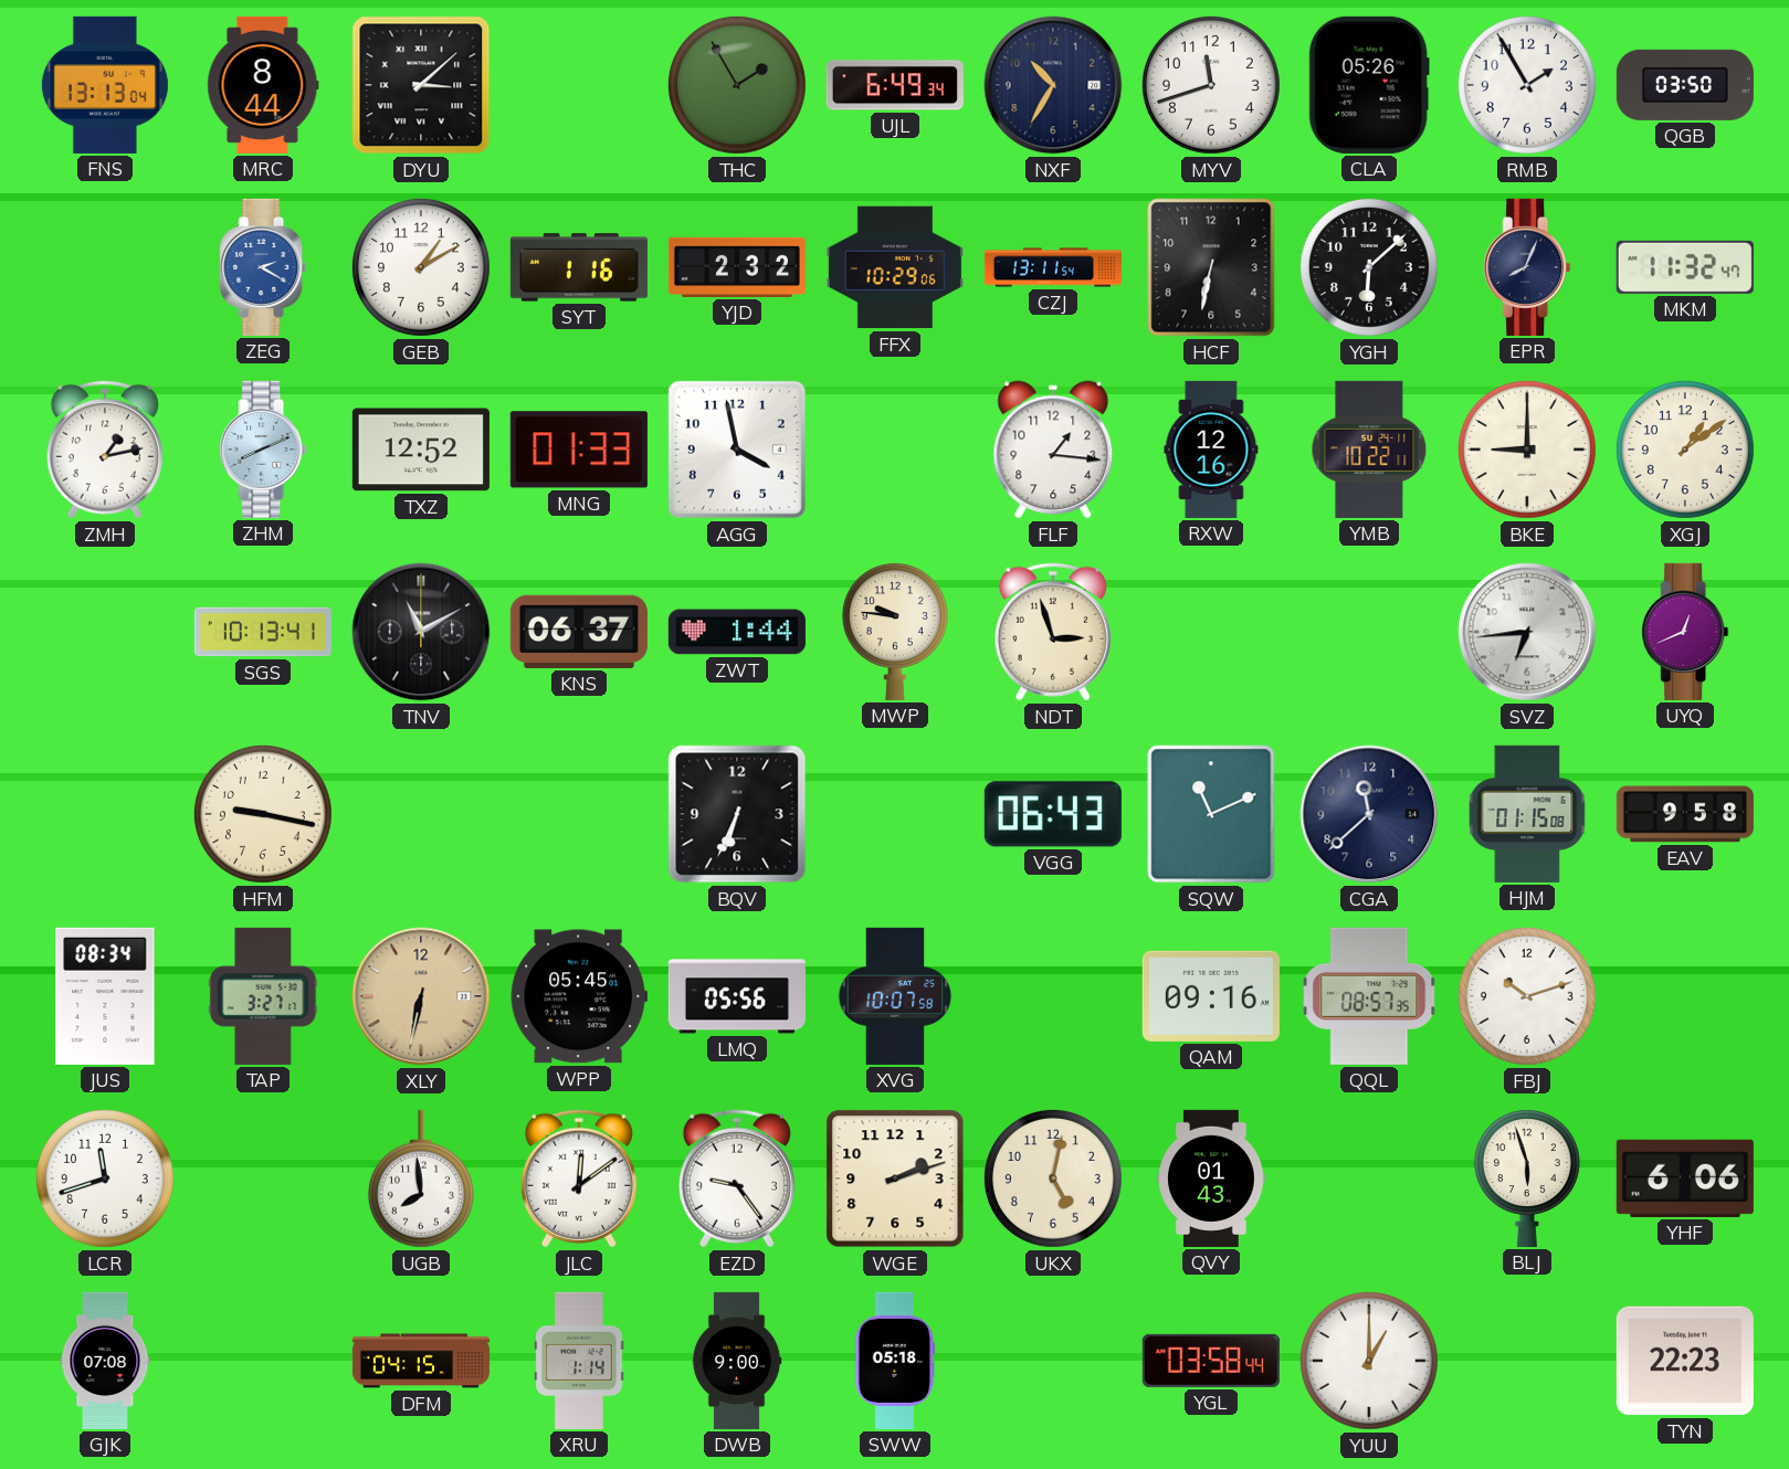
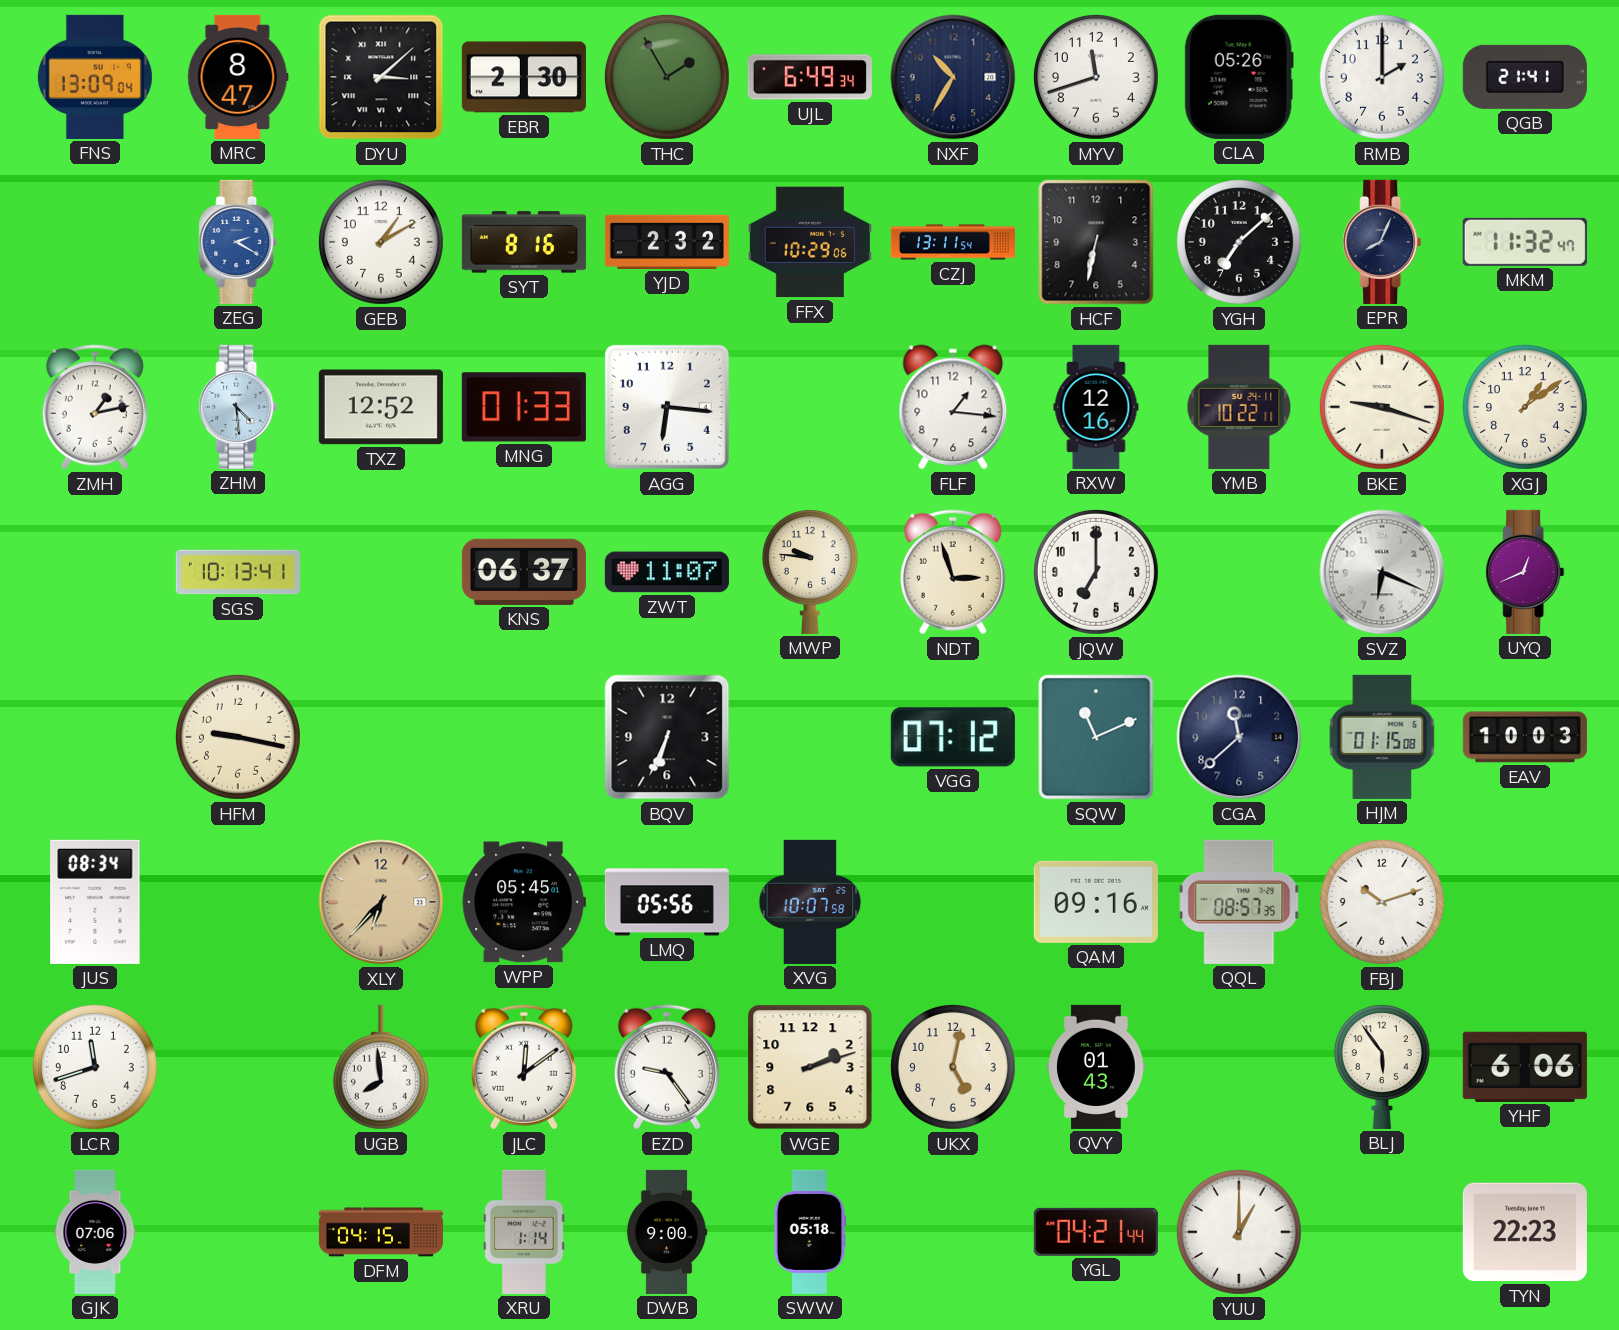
FNS: 13:13 -> 13:09 (95, 77)
MRC: 8:44 -> 8:47 (238, 77)
EBR: none -> 2:30 (524, 77)
RMB: 1:55 -> 2:00 (1382, 77)
QGB: 03:50 -> 21:41 (1525, 77)
SYT: 1:16 -> 8:16 (524, 242)
YGH: 6:08 -> 7:08 (1239, 242)
ZHM: 8:11 -> 4:29 (238, 407)
AGG: 3:58 -> 6:16 (667, 407)
BKE: 9:00 -> 9:18 (1382, 407)
TNV: 11:10 -> none (421, 632)
ZWT: 1:44 -> 11:07 (667, 572)
JQW: none -> 7:00 (1096, 572)
SVZ: 6:44 -> 6:19 (1382, 572)
VGG: 06:43 -> 07:12 (953, 737)
EAV: 9:58 -> 10:03 (1525, 737)
TAP: 3:27 -> none (263, 996)
XLY: 6:32 -> 6:37 (381, 902)
BLJ: 5:57 -> 5:54 (1382, 1067)
GJK: 07:08 -> 07:06 (95, 1232)
YGL: 03:58 -> 04:21 (1096, 1232)
